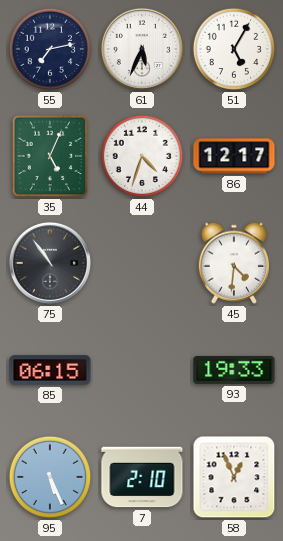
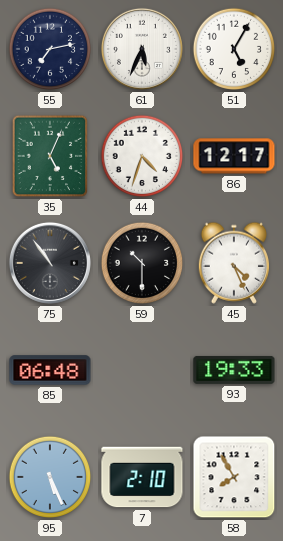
59: none -> 10:30 (142, 263)
45: 4:31 -> 4:26 (233, 263)
85: 06:15 -> 06:48 (50, 370)
58: 12:56 -> 7:55 (234, 477)
